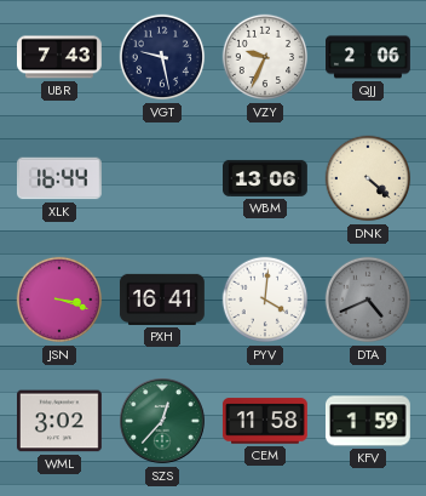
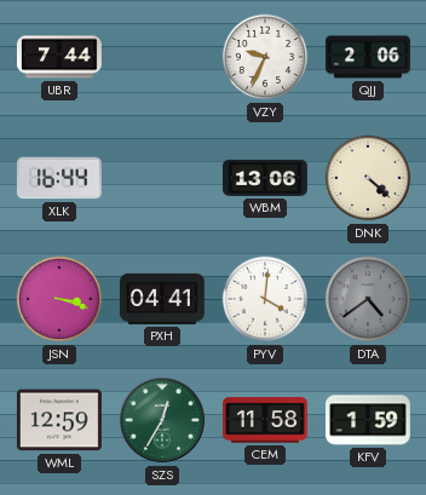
UBR: 7:43 -> 7:44 (59, 57)
VGT: 9:28 -> none (162, 57)
PXH: 16:41 -> 04:41 (162, 299)
DTA: 4:41 -> 4:39 (368, 299)
WML: 3:02 -> 12:59 (59, 420)
SZS: 12:37 -> 12:35 (162, 420)
